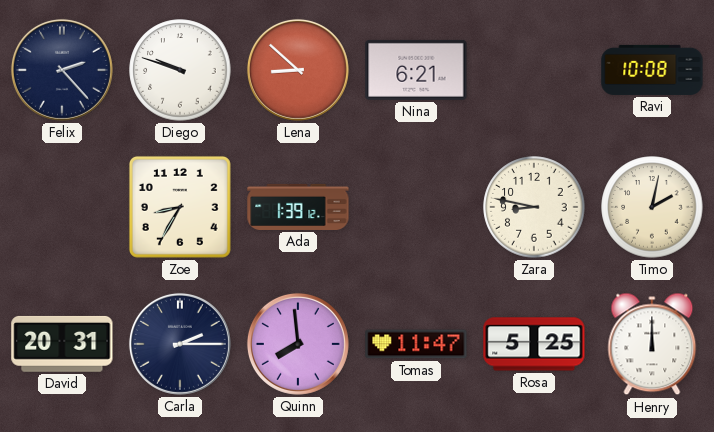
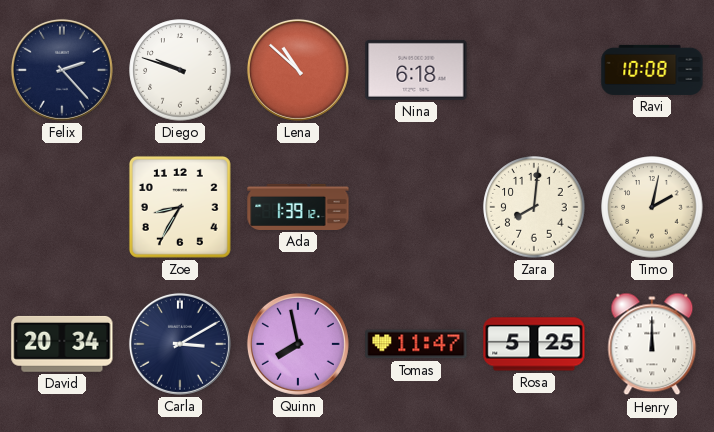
Lena: 8:52 -> 10:52 (298, 70)
Nina: 6:21 -> 6:18 (416, 70)
Zara: 8:47 -> 8:01 (534, 207)
David: 20:31 -> 20:34 (62, 344)
Carla: 2:15 -> 3:10 (180, 344)
Quinn: 7:59 -> 7:58 (298, 344)
